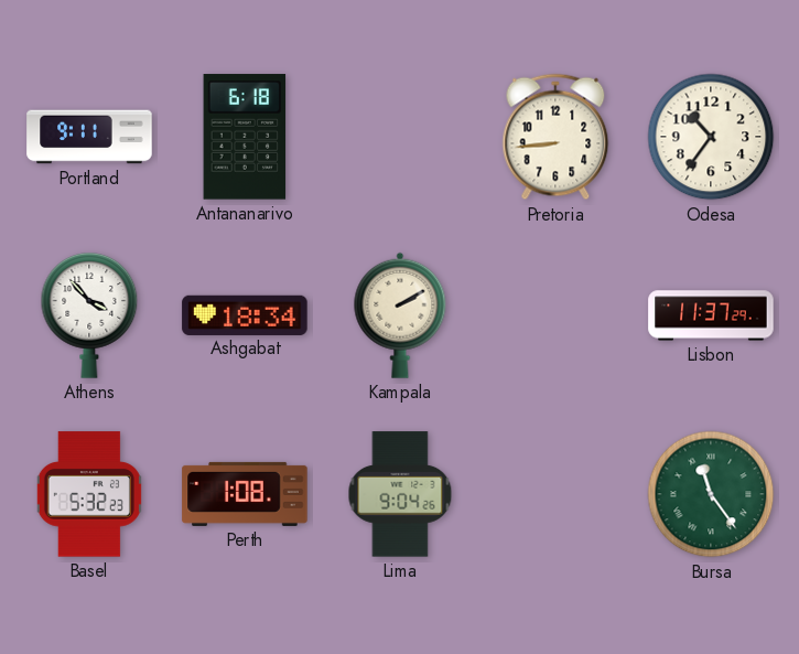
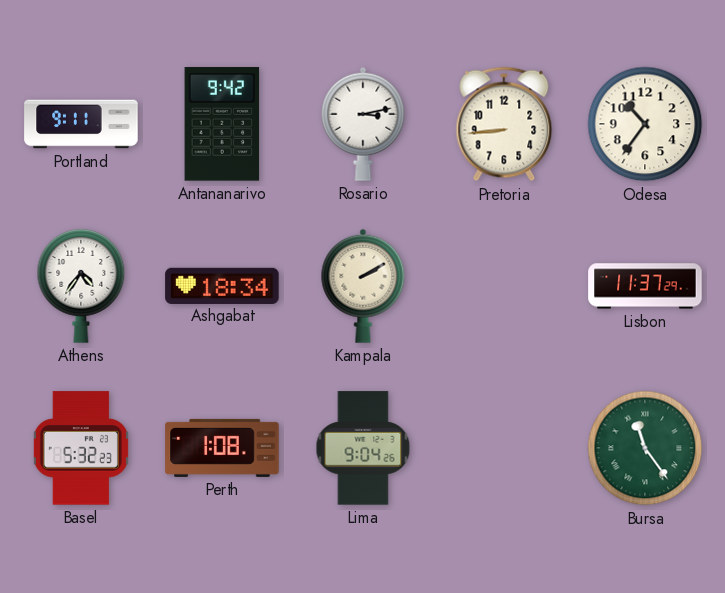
Antananarivo: 6:18 -> 9:42 (222, 124)
Rosario: none -> 3:13 (363, 124)
Athens: 3:53 -> 4:36 (81, 287)
